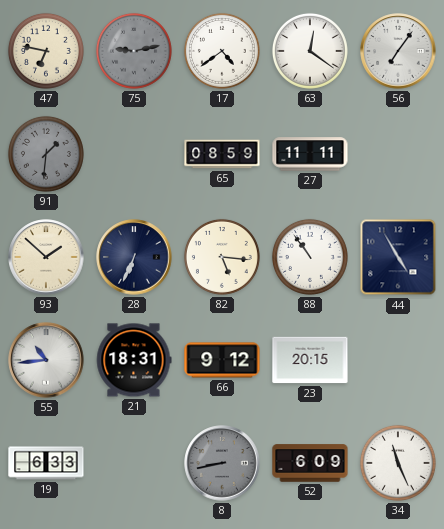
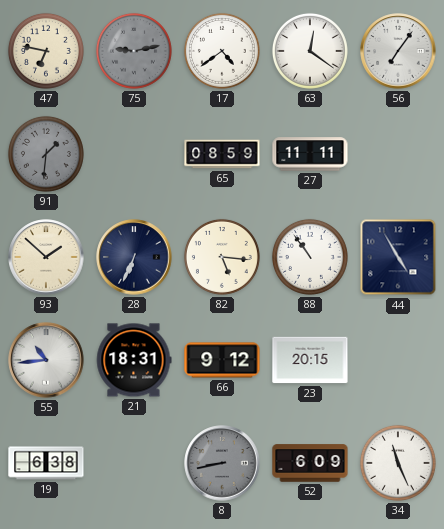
19: 6:33 -> 6:38 (46, 463)
